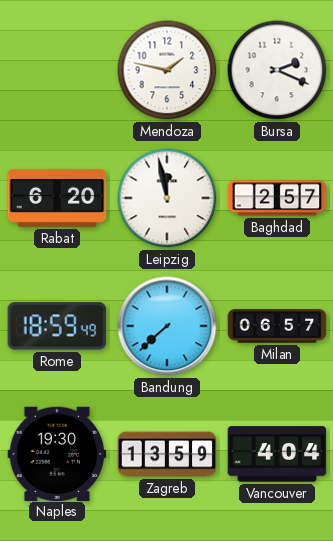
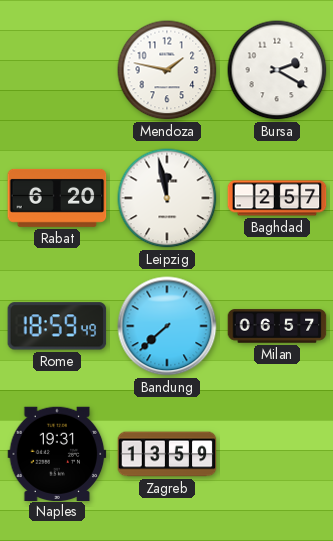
Bursa: 2:19 -> 2:20 (277, 70)
Naples: 19:30 -> 19:31 (57, 453)
Vancouver: 4:04 -> none (277, 454)
